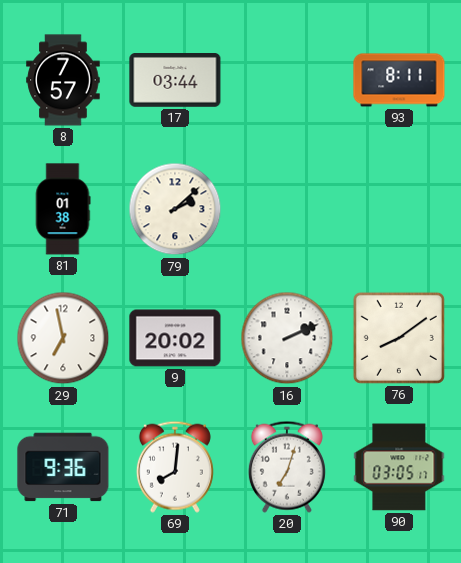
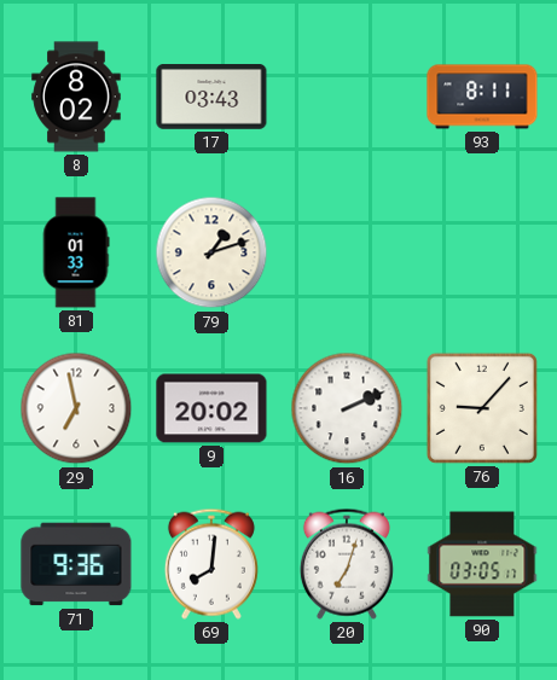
8: 7:57 -> 8:02 (76, 97)
17: 03:44 -> 03:43 (211, 98)
81: 01:38 -> 01:33 (76, 252)
79: 2:08 -> 1:12 (211, 252)
76: 8:09 -> 9:07 (482, 408)
